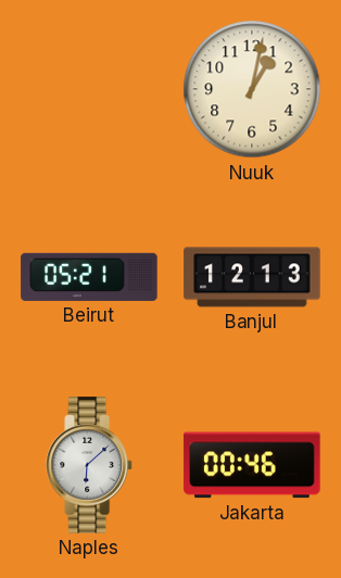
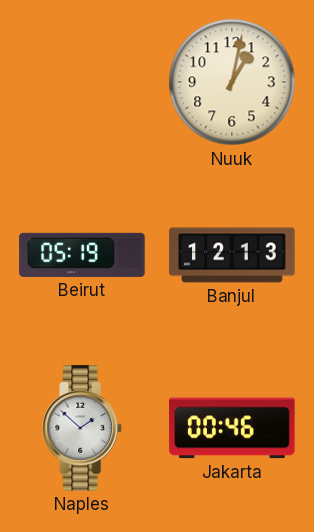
Beirut: 05:21 -> 05:19 (82, 255)
Naples: 6:08 -> 1:52 (83, 428)
